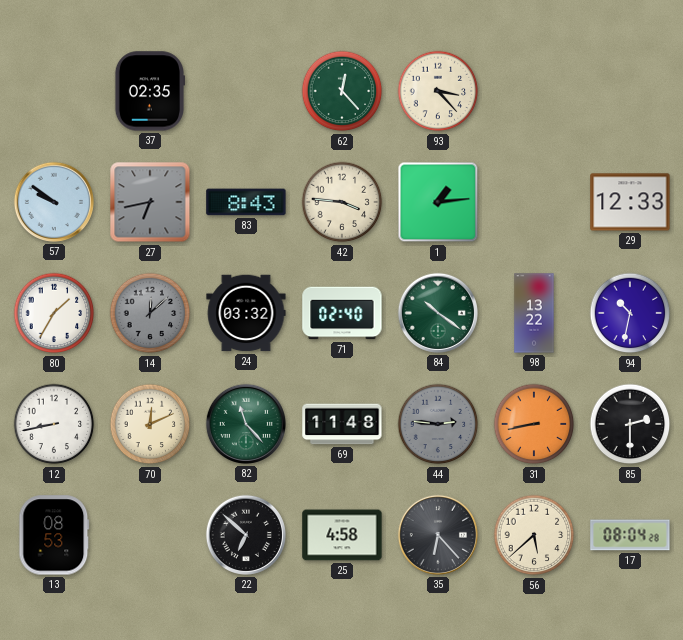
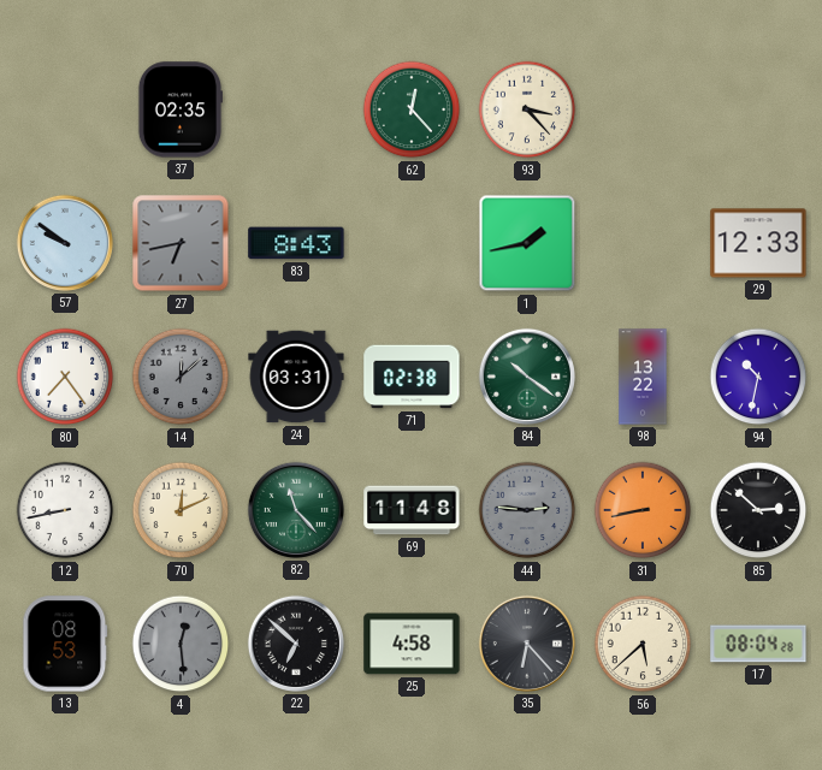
42: 3:46 -> none (342, 202)
1: 1:14 -> 1:43 (527, 243)
80: 1:35 -> 7:24 (65, 377)
24: 03:32 -> 03:31 (296, 377)
71: 02:40 -> 02:38 (412, 377)
85: 2:30 -> 2:52 (758, 510)
4: none -> 12:29 (181, 644)
